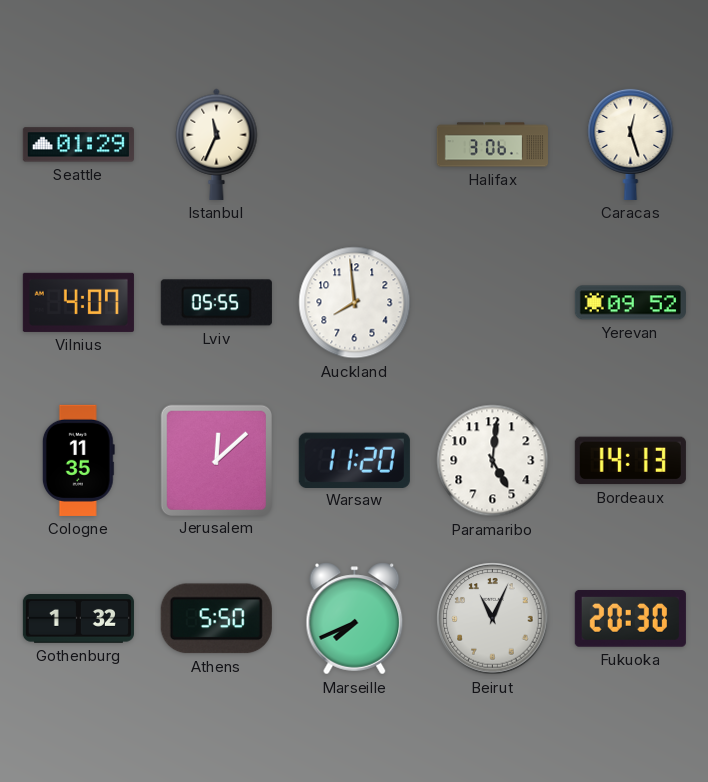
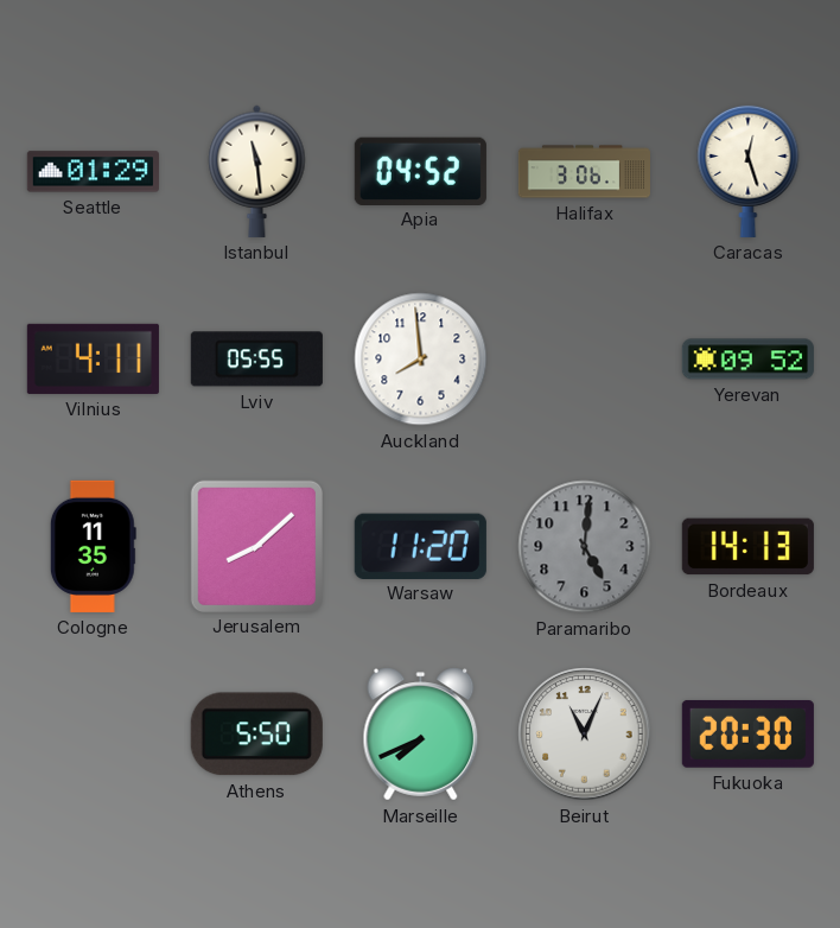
Istanbul: 11:34 -> 11:29 (257, 171)
Apia: none -> 04:52 (420, 171)
Vilnius: 4:07 -> 4:11 (93, 358)
Jerusalem: 12:08 -> 8:08 (256, 546)
Paramaribo dial: white -> grey (585, 547)
Gothenburg: 1:32 -> none (78, 619)
